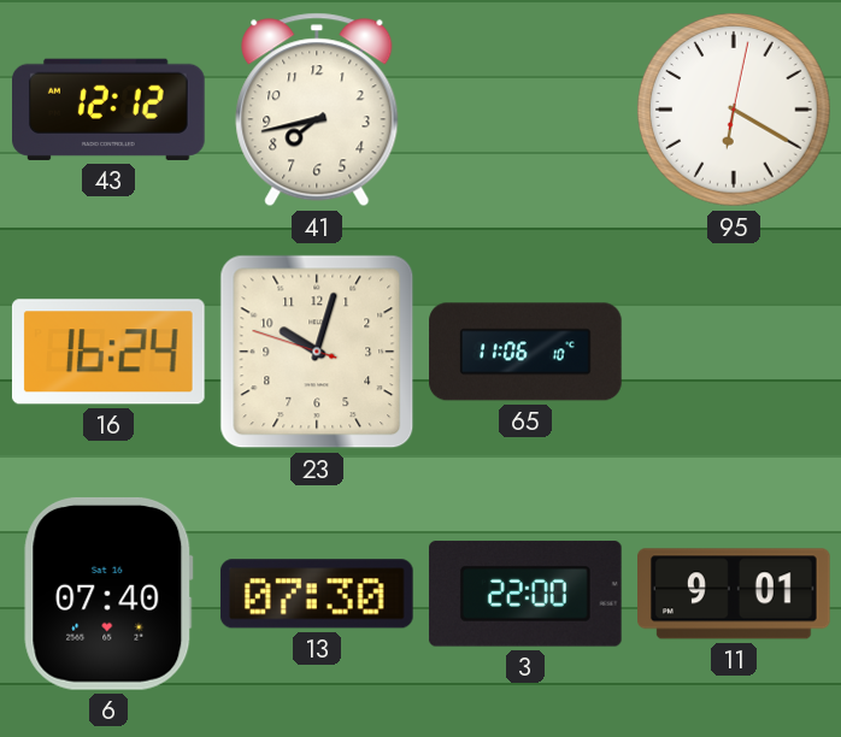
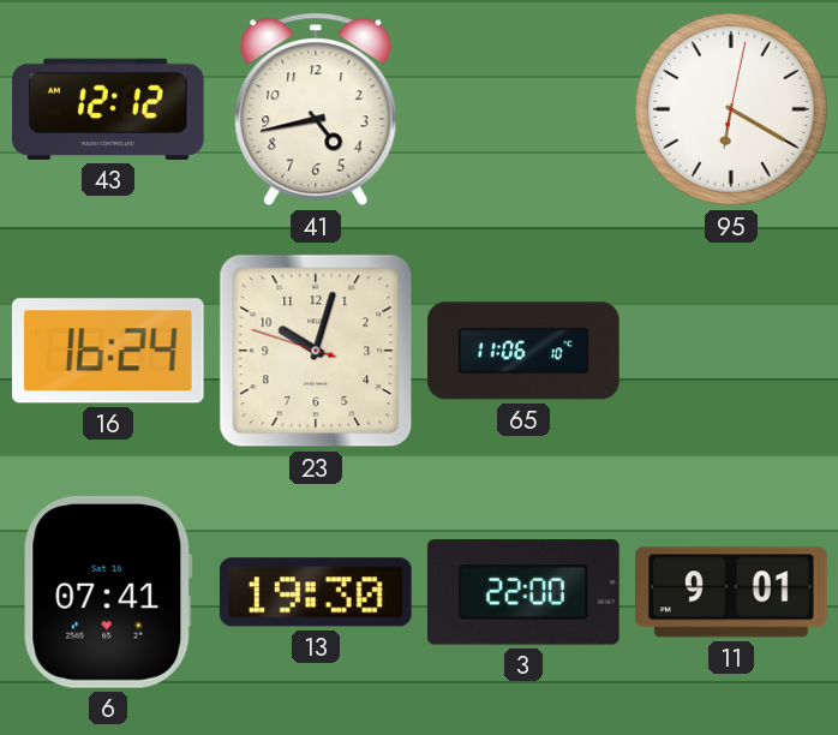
41: 7:43 -> 4:43 (316, 109)
6: 07:40 -> 07:41 (108, 592)
13: 07:30 -> 19:30 (316, 592)
